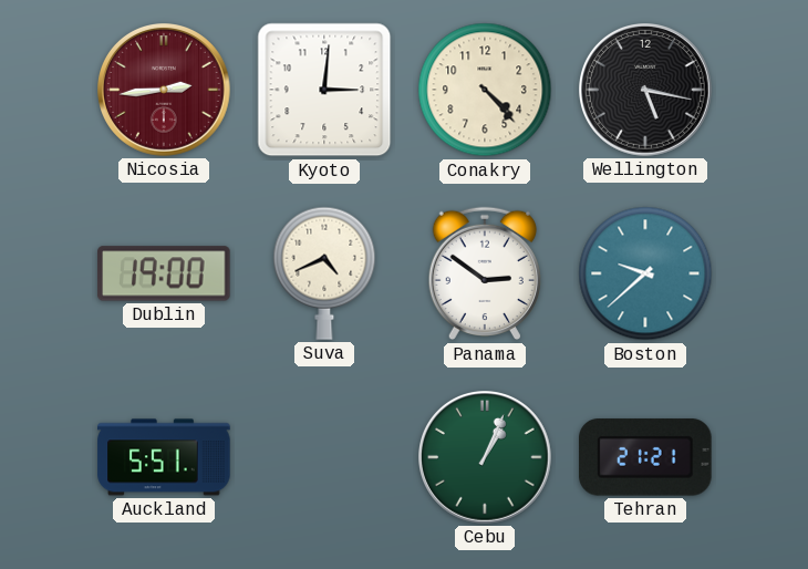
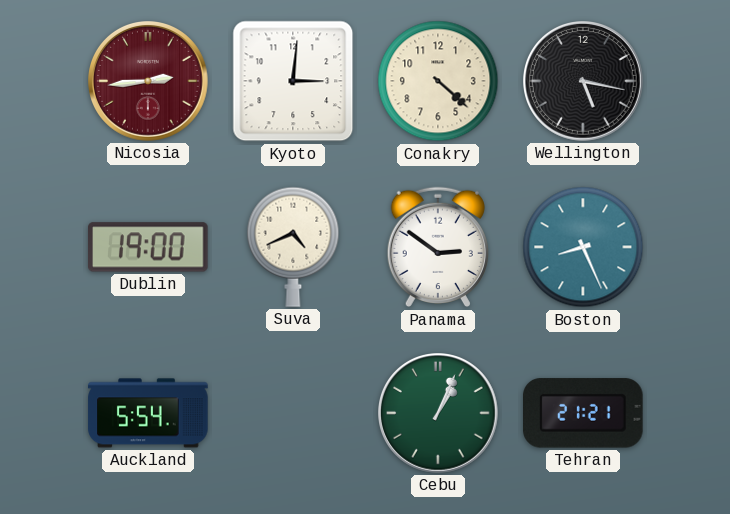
Conakry: 4:23 -> 4:22 (438, 81)
Boston: 9:38 -> 8:26 (583, 247)
Auckland: 5:51 -> 5:54 (148, 413)
